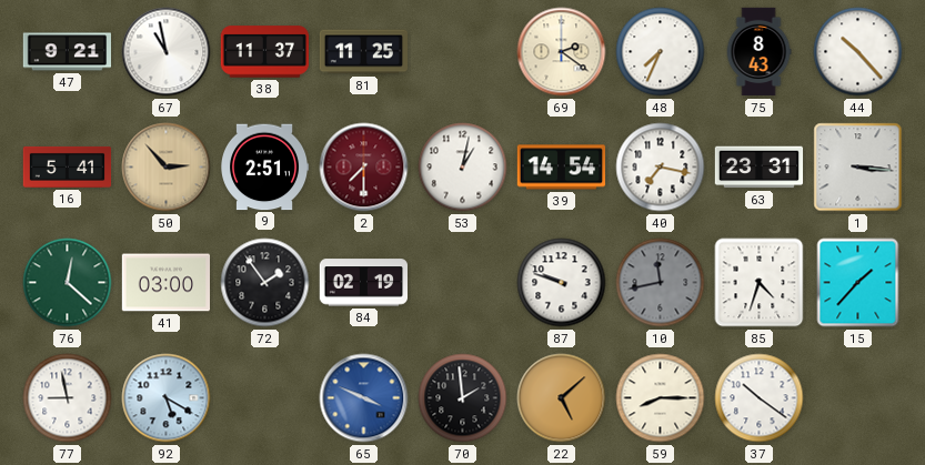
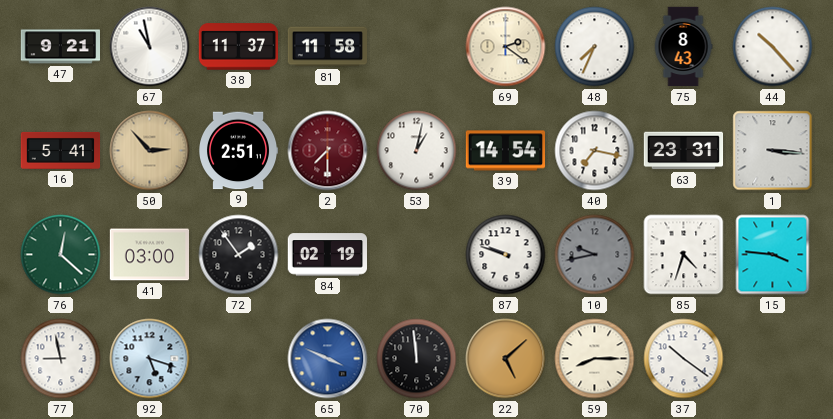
81: 11:25 -> 11:58 (327, 47)
10: 11:43 -> 9:43 (595, 255)
15: 1:37 -> 3:46 (773, 255)
92: 5:20 -> 5:18 (150, 359)
70: 1:59 -> 11:59 (417, 359)
